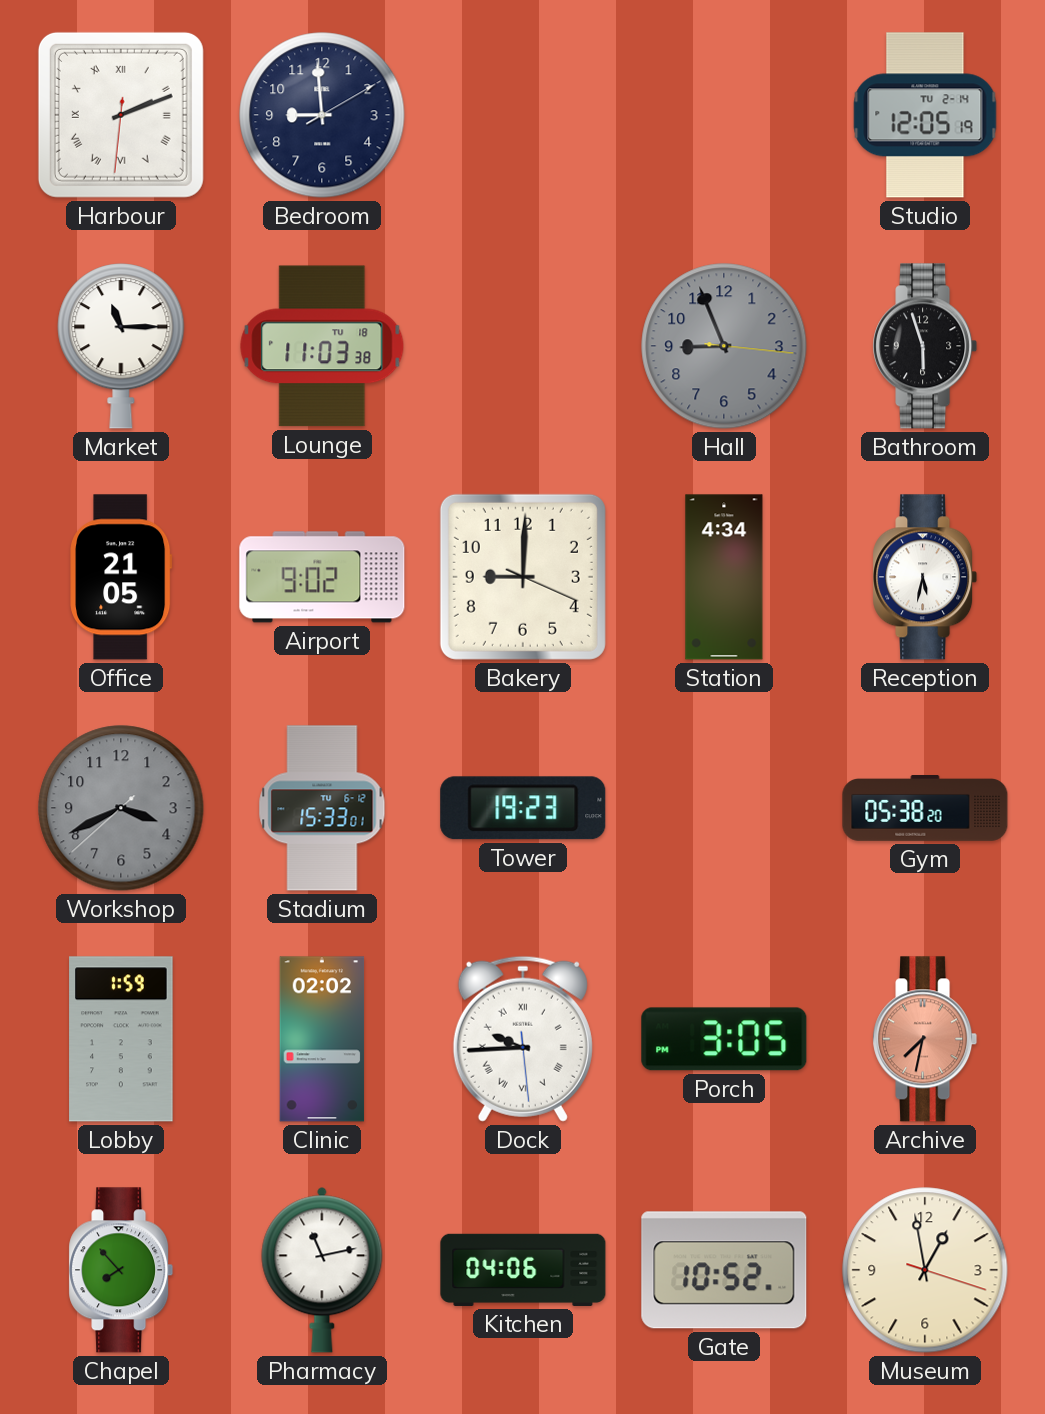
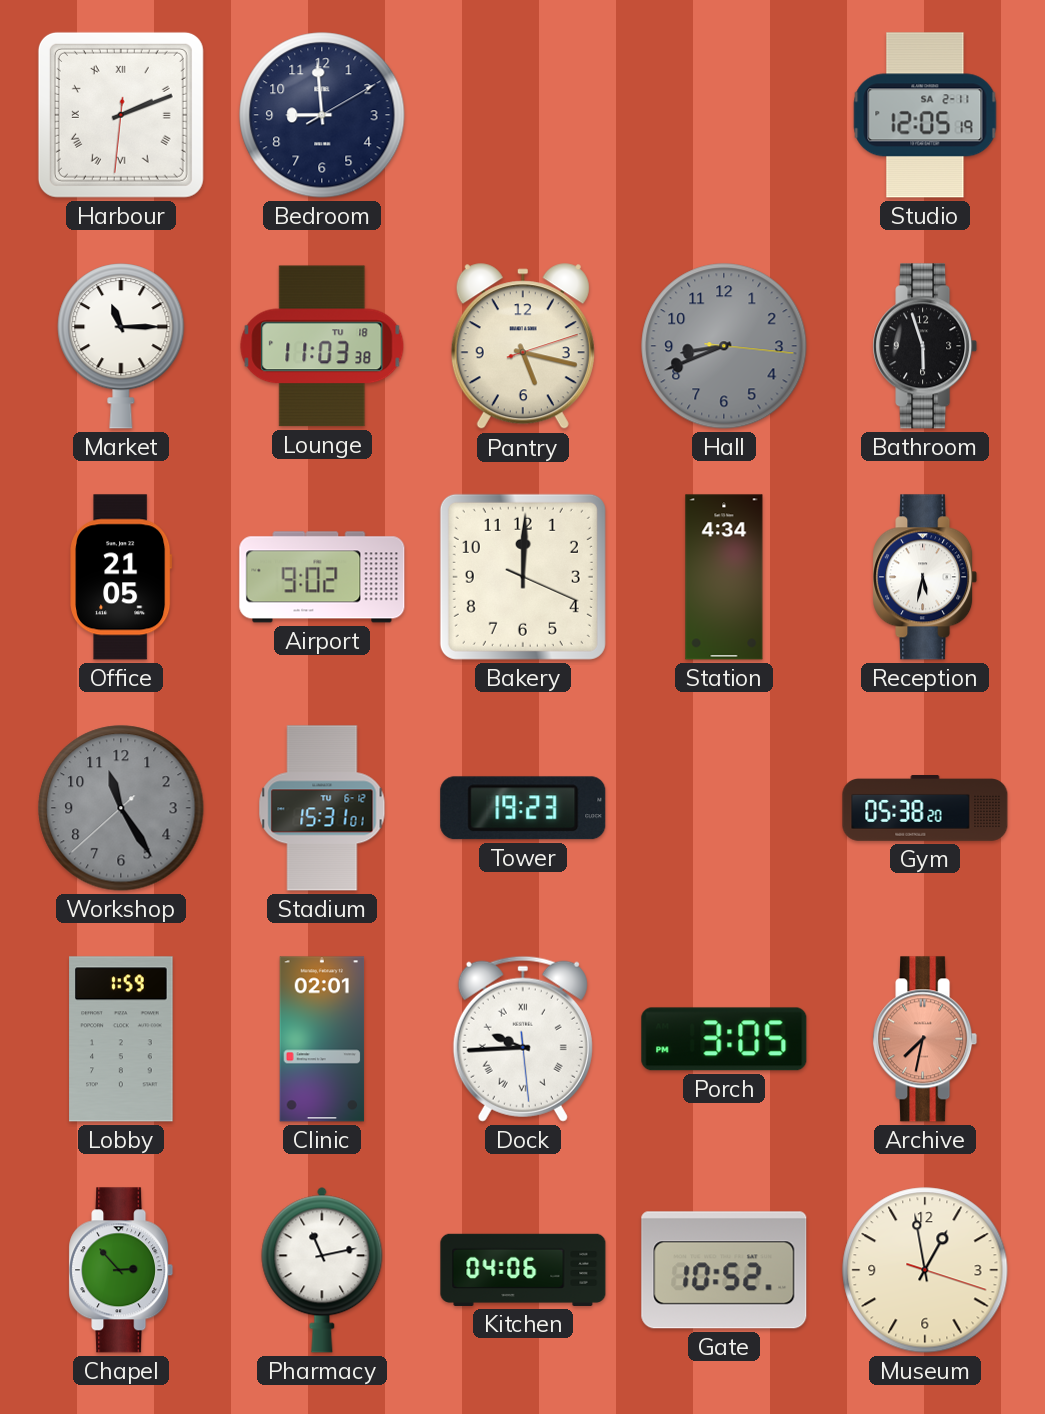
Studio date: TU 2-14 -> SA 2-11 (925, 115)
Pantry: none -> 5:17 (523, 347)
Hall: 8:56 -> 8:41 (724, 346)
Bakery: 9:00 -> 12:00 (523, 577)
Workshop: 3:40 -> 11:24 (121, 808)
Stadium: 15:33 -> 15:31 (322, 808)
Clinic: 02:02 -> 02:01 (322, 1039)
Chapel: 7:53 -> 2:53 (121, 1270)
